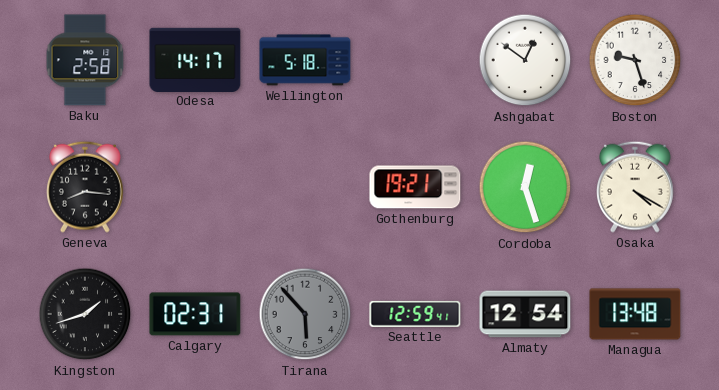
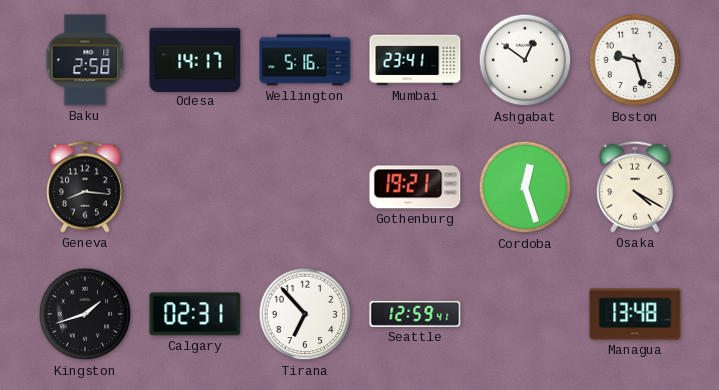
Wellington: 5:18 -> 5:16 (305, 60)
Mumbai: none -> 23:41 (415, 60)
Tirana: 5:53 -> 6:53 (305, 314)
Tirana dial: grey -> white (305, 314)
Almaty: 12:54 -> none (525, 314)
